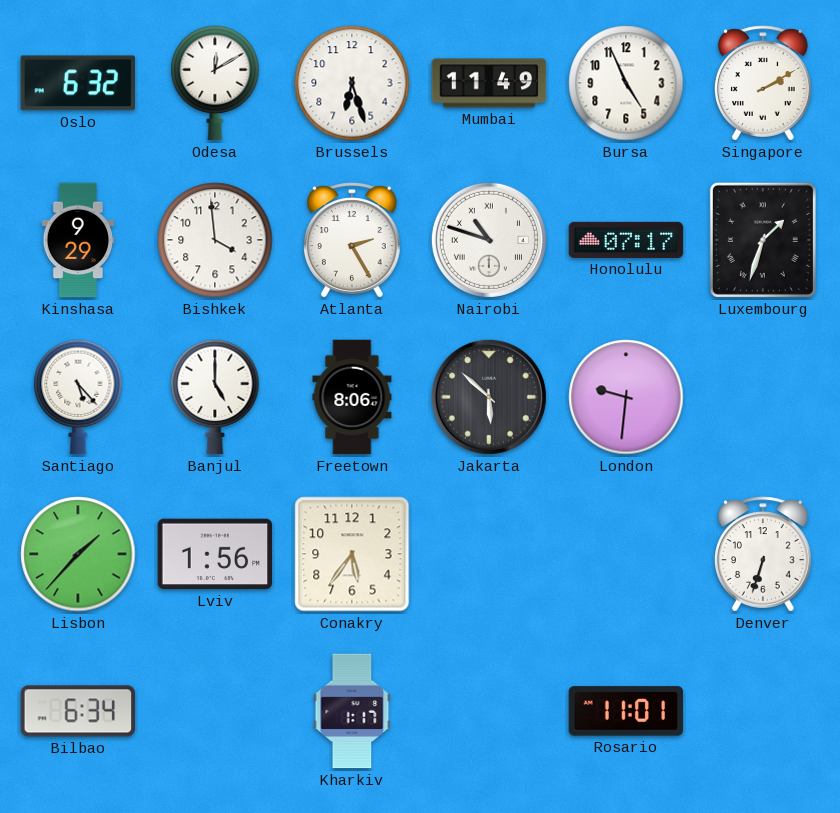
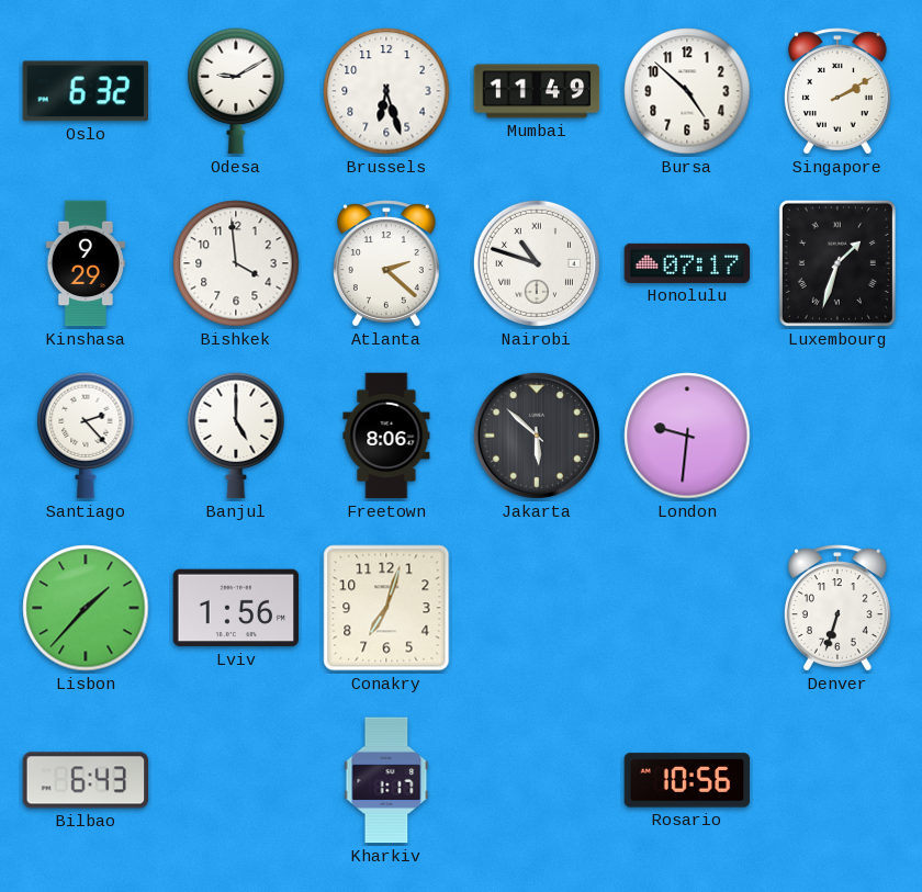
Odesa: 12:10 -> 9:10 (236, 91)
Bursa: 4:56 -> 4:52 (687, 91)
Atlanta: 2:25 -> 2:22 (386, 263)
Santiago: 5:23 -> 2:23 (86, 436)
Conakry: 5:36 -> 7:03 (386, 608)
Bilbao: 6:34 -> 6:43 (86, 780)
Rosario: 11:01 -> 10:56 (687, 780)
